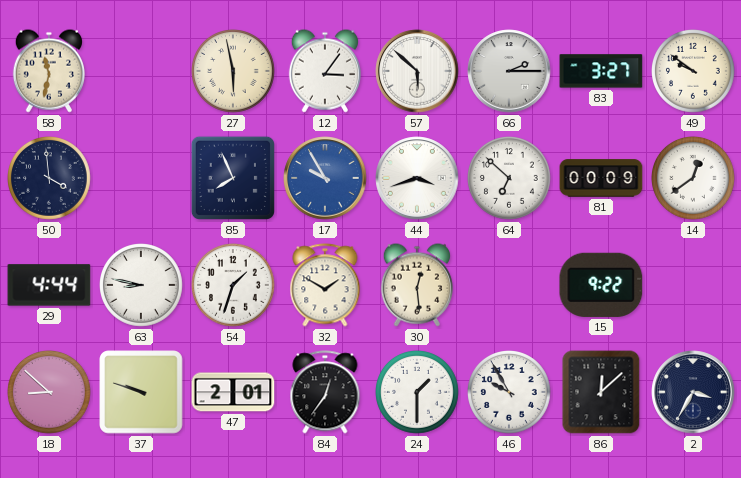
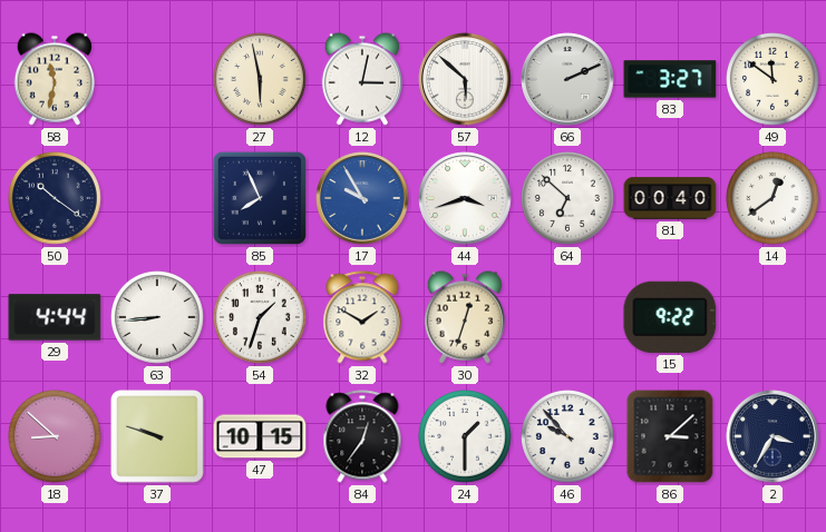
12: 3:06 -> 3:02 (362, 79)
66: 2:15 -> 2:11 (567, 79)
49: 9:51 -> 11:51 (774, 80)
50: 3:59 -> 10:21 (56, 199)
81: 00:09 -> 00:40 (670, 198)
63: 8:47 -> 8:44 (158, 318)
30: 12:29 -> 12:33 (465, 317)
47: 2:01 -> 10:15 (260, 436)
46: 9:55 -> 9:53 (569, 437)
86: 12:08 -> 3:08 (670, 436)
